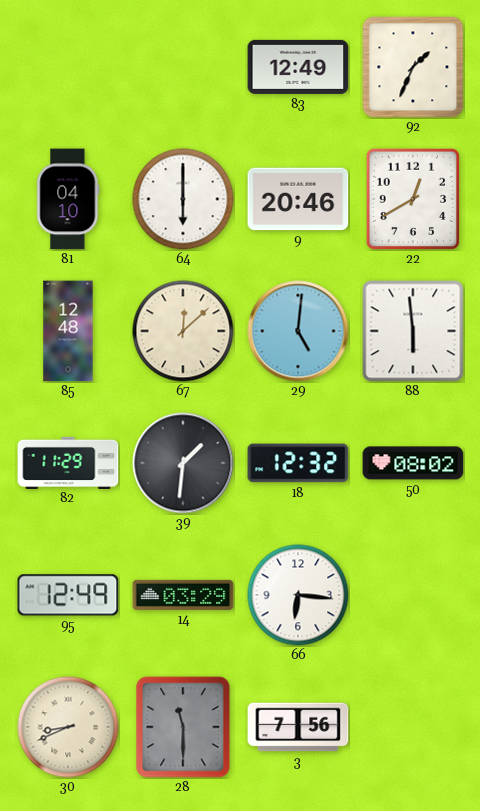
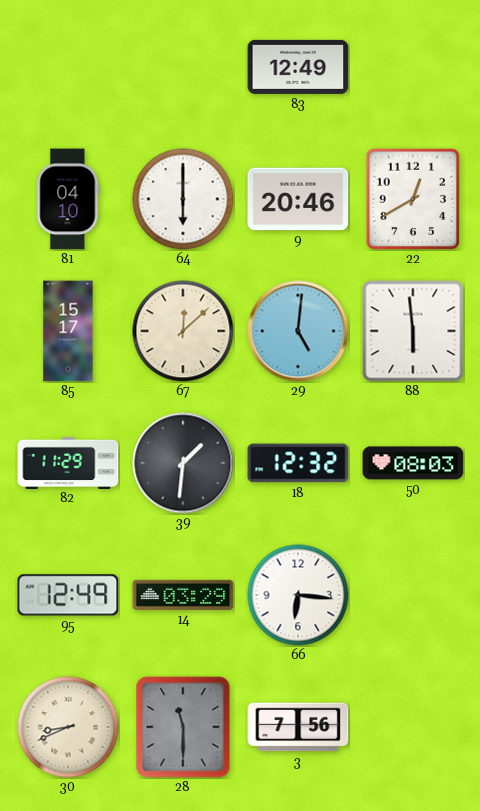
92: 1:34 -> none (413, 67)
85: 12:48 -> 15:17 (68, 331)
50: 08:02 -> 08:03 (413, 463)
